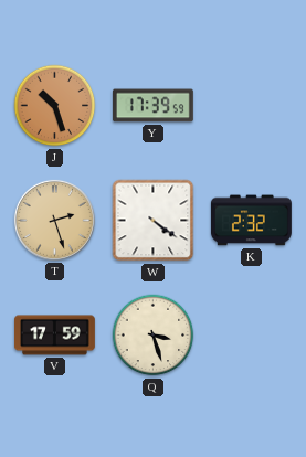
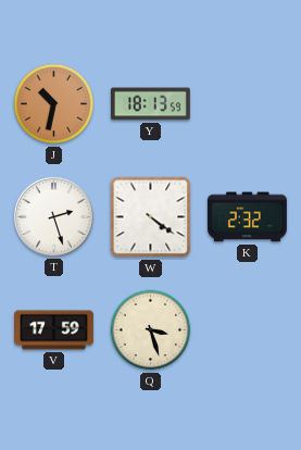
J: 10:27 -> 10:32 (54, 104)
Y: 17:39 -> 18:13 (150, 104)
T dial: champagne -> white (53, 216)
